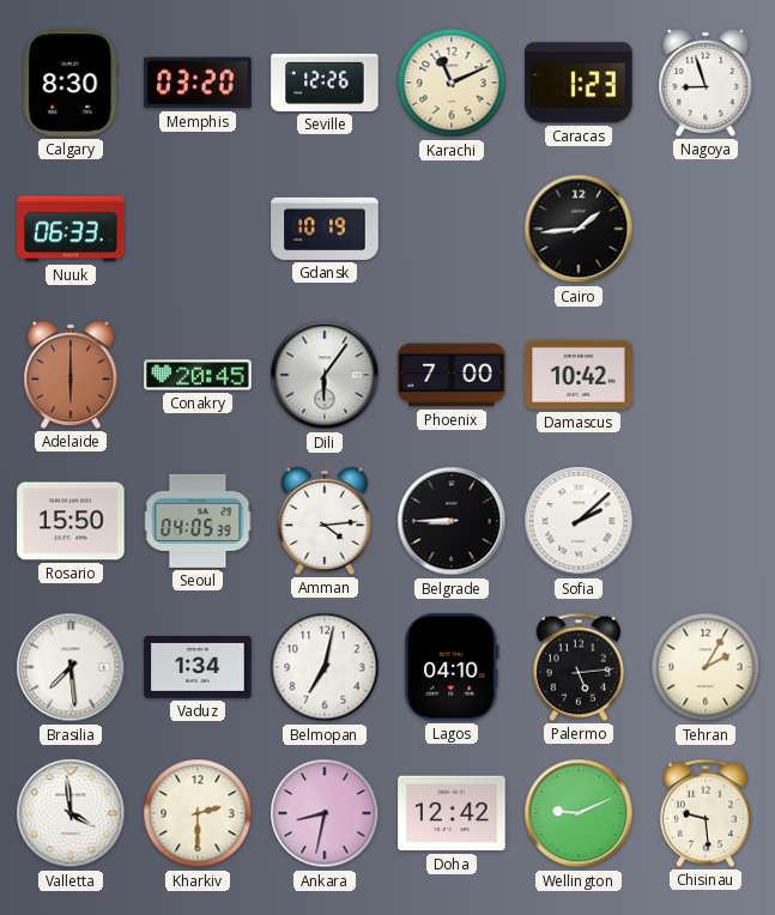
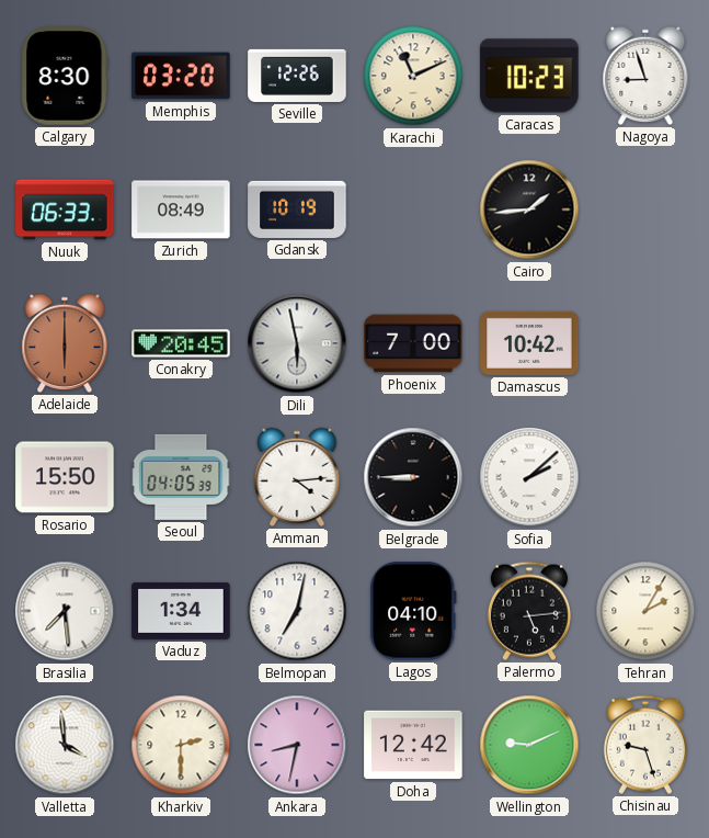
Caracas: 1:23 -> 10:23 (529, 76)
Zurich: none -> 08:49 (181, 209)
Dili: 6:06 -> 5:58 (297, 343)
Chisinau: 9:29 -> 9:27 (645, 745)
